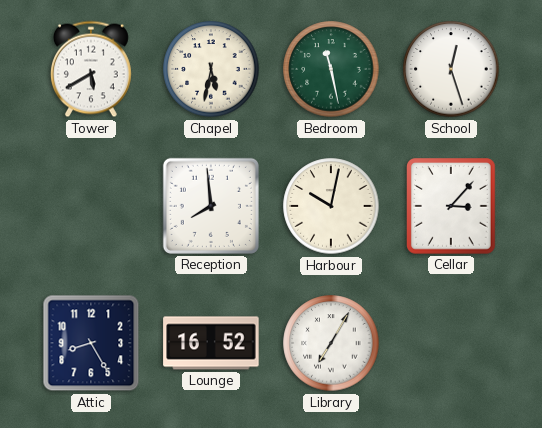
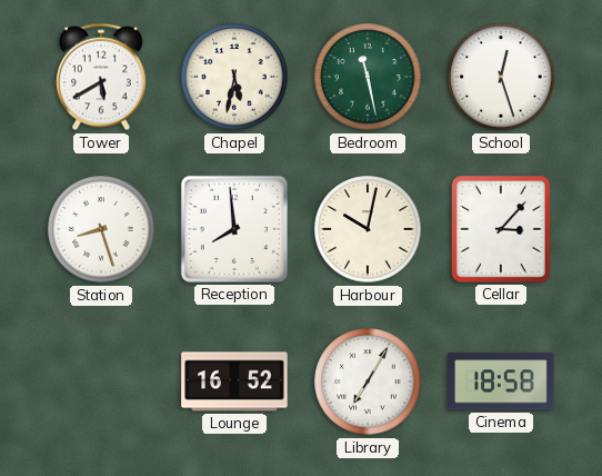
Station: none -> 8:27 (101, 229)
Attic: 8:25 -> none (91, 343)
Cinema: none -> 18:58 (501, 381)
